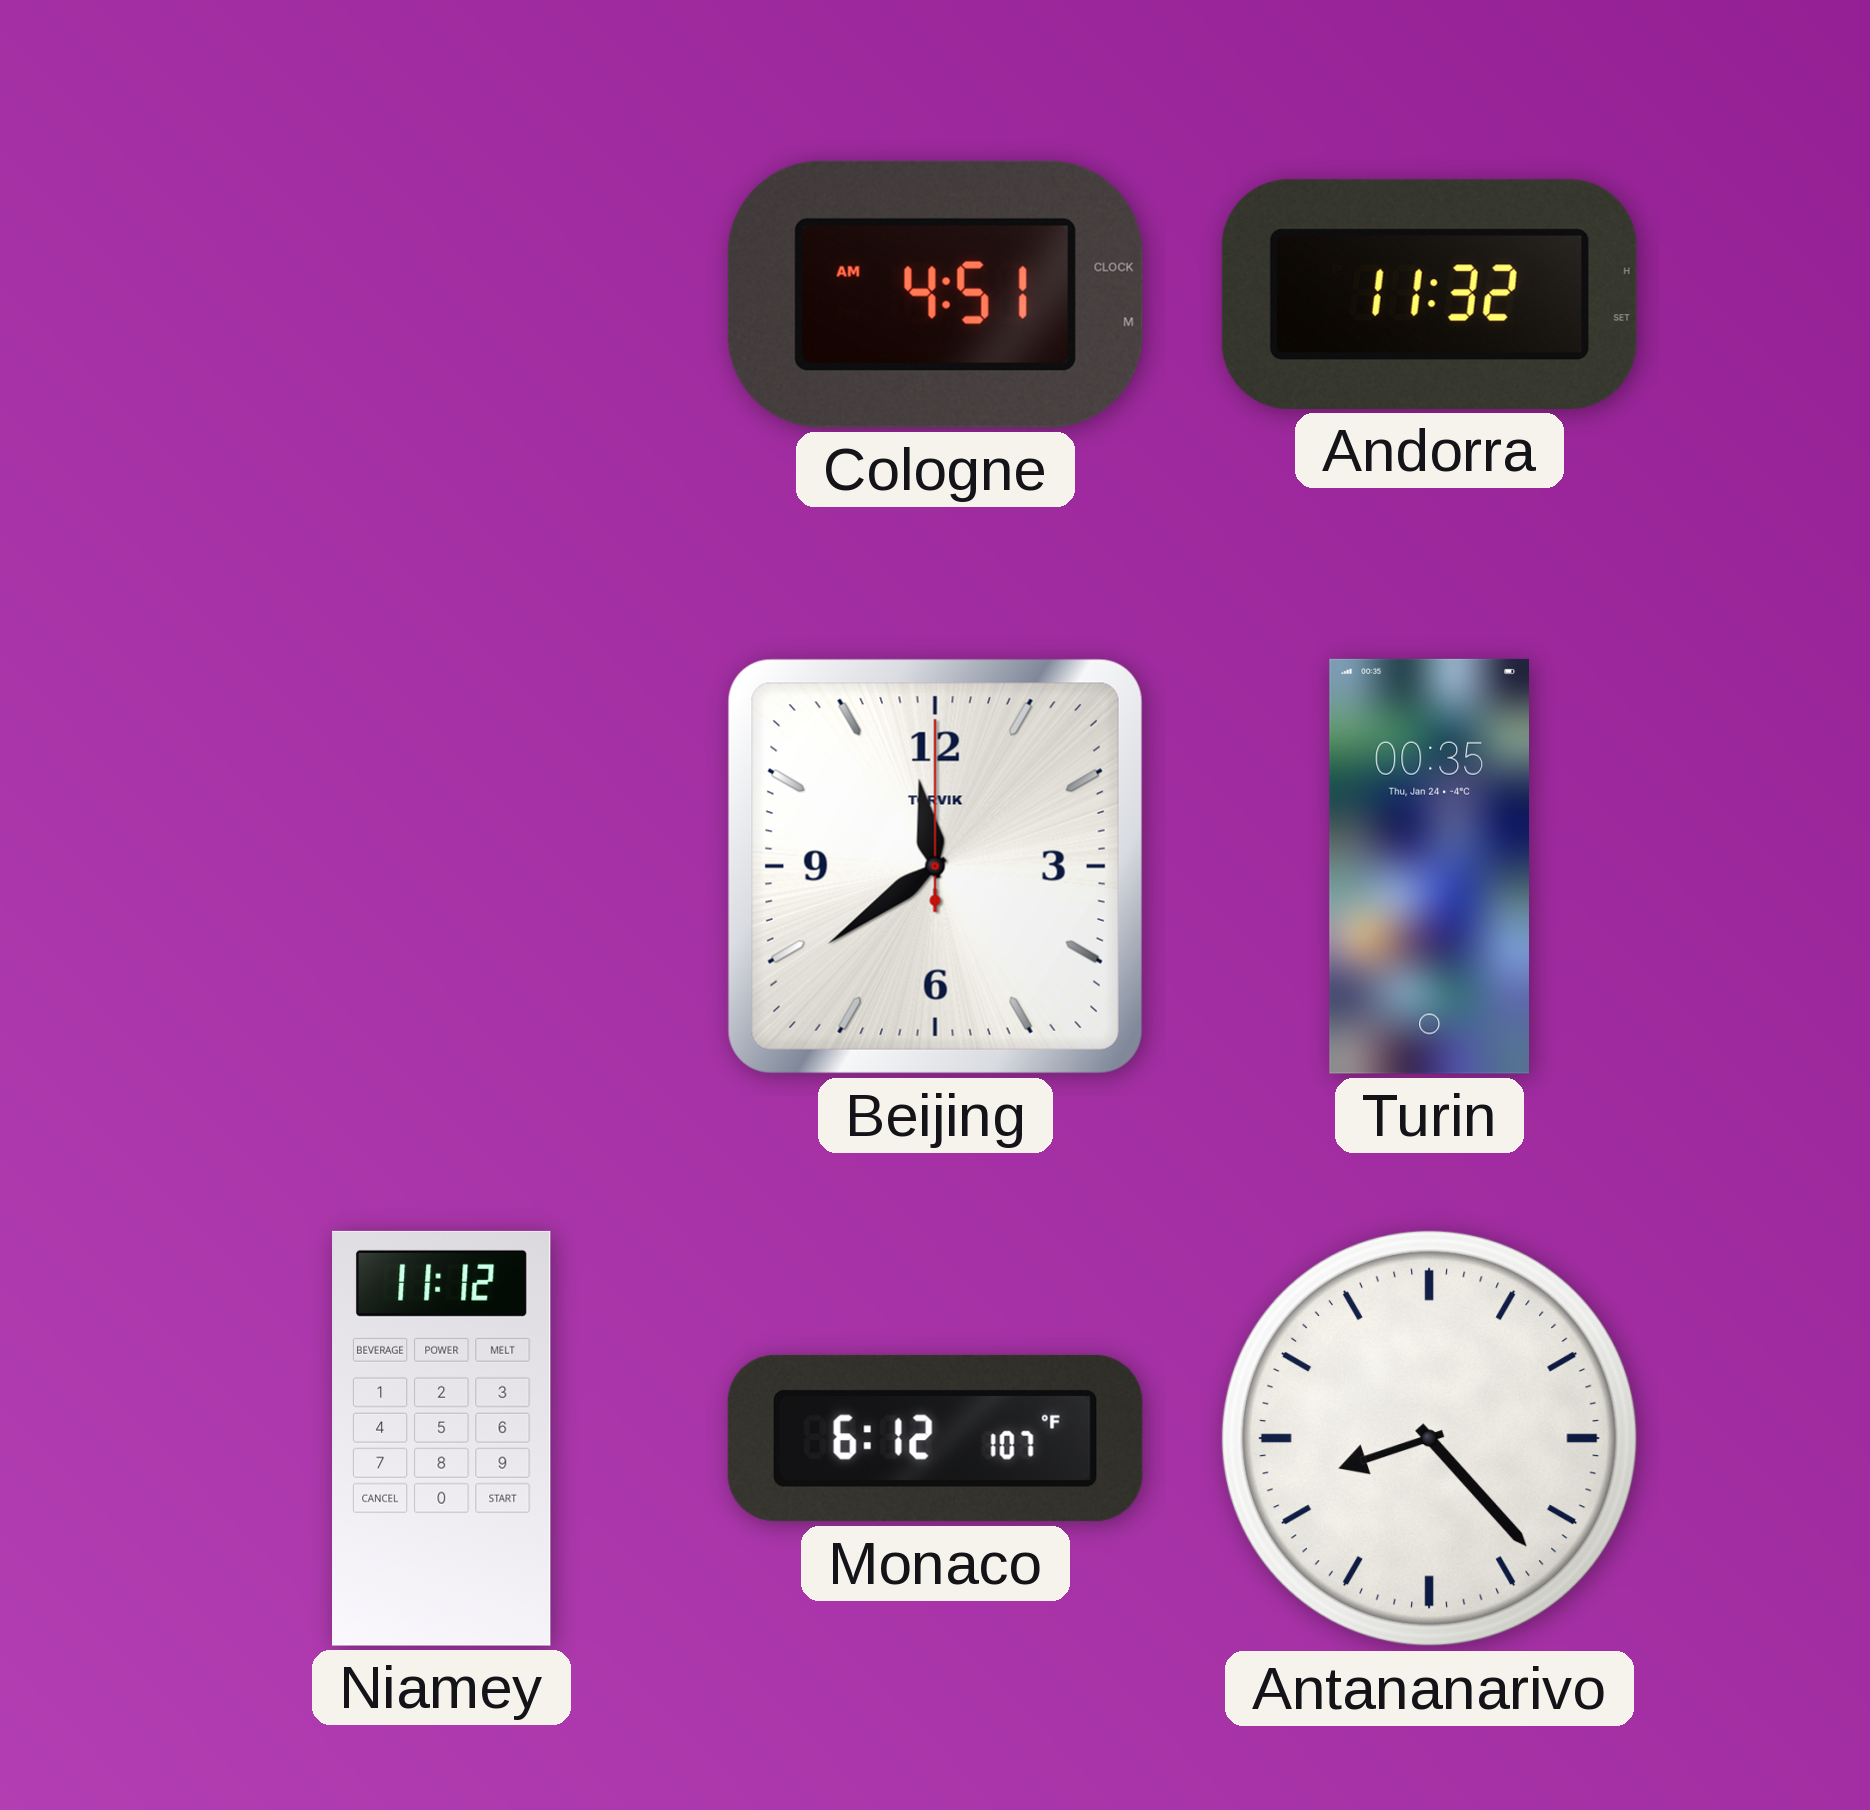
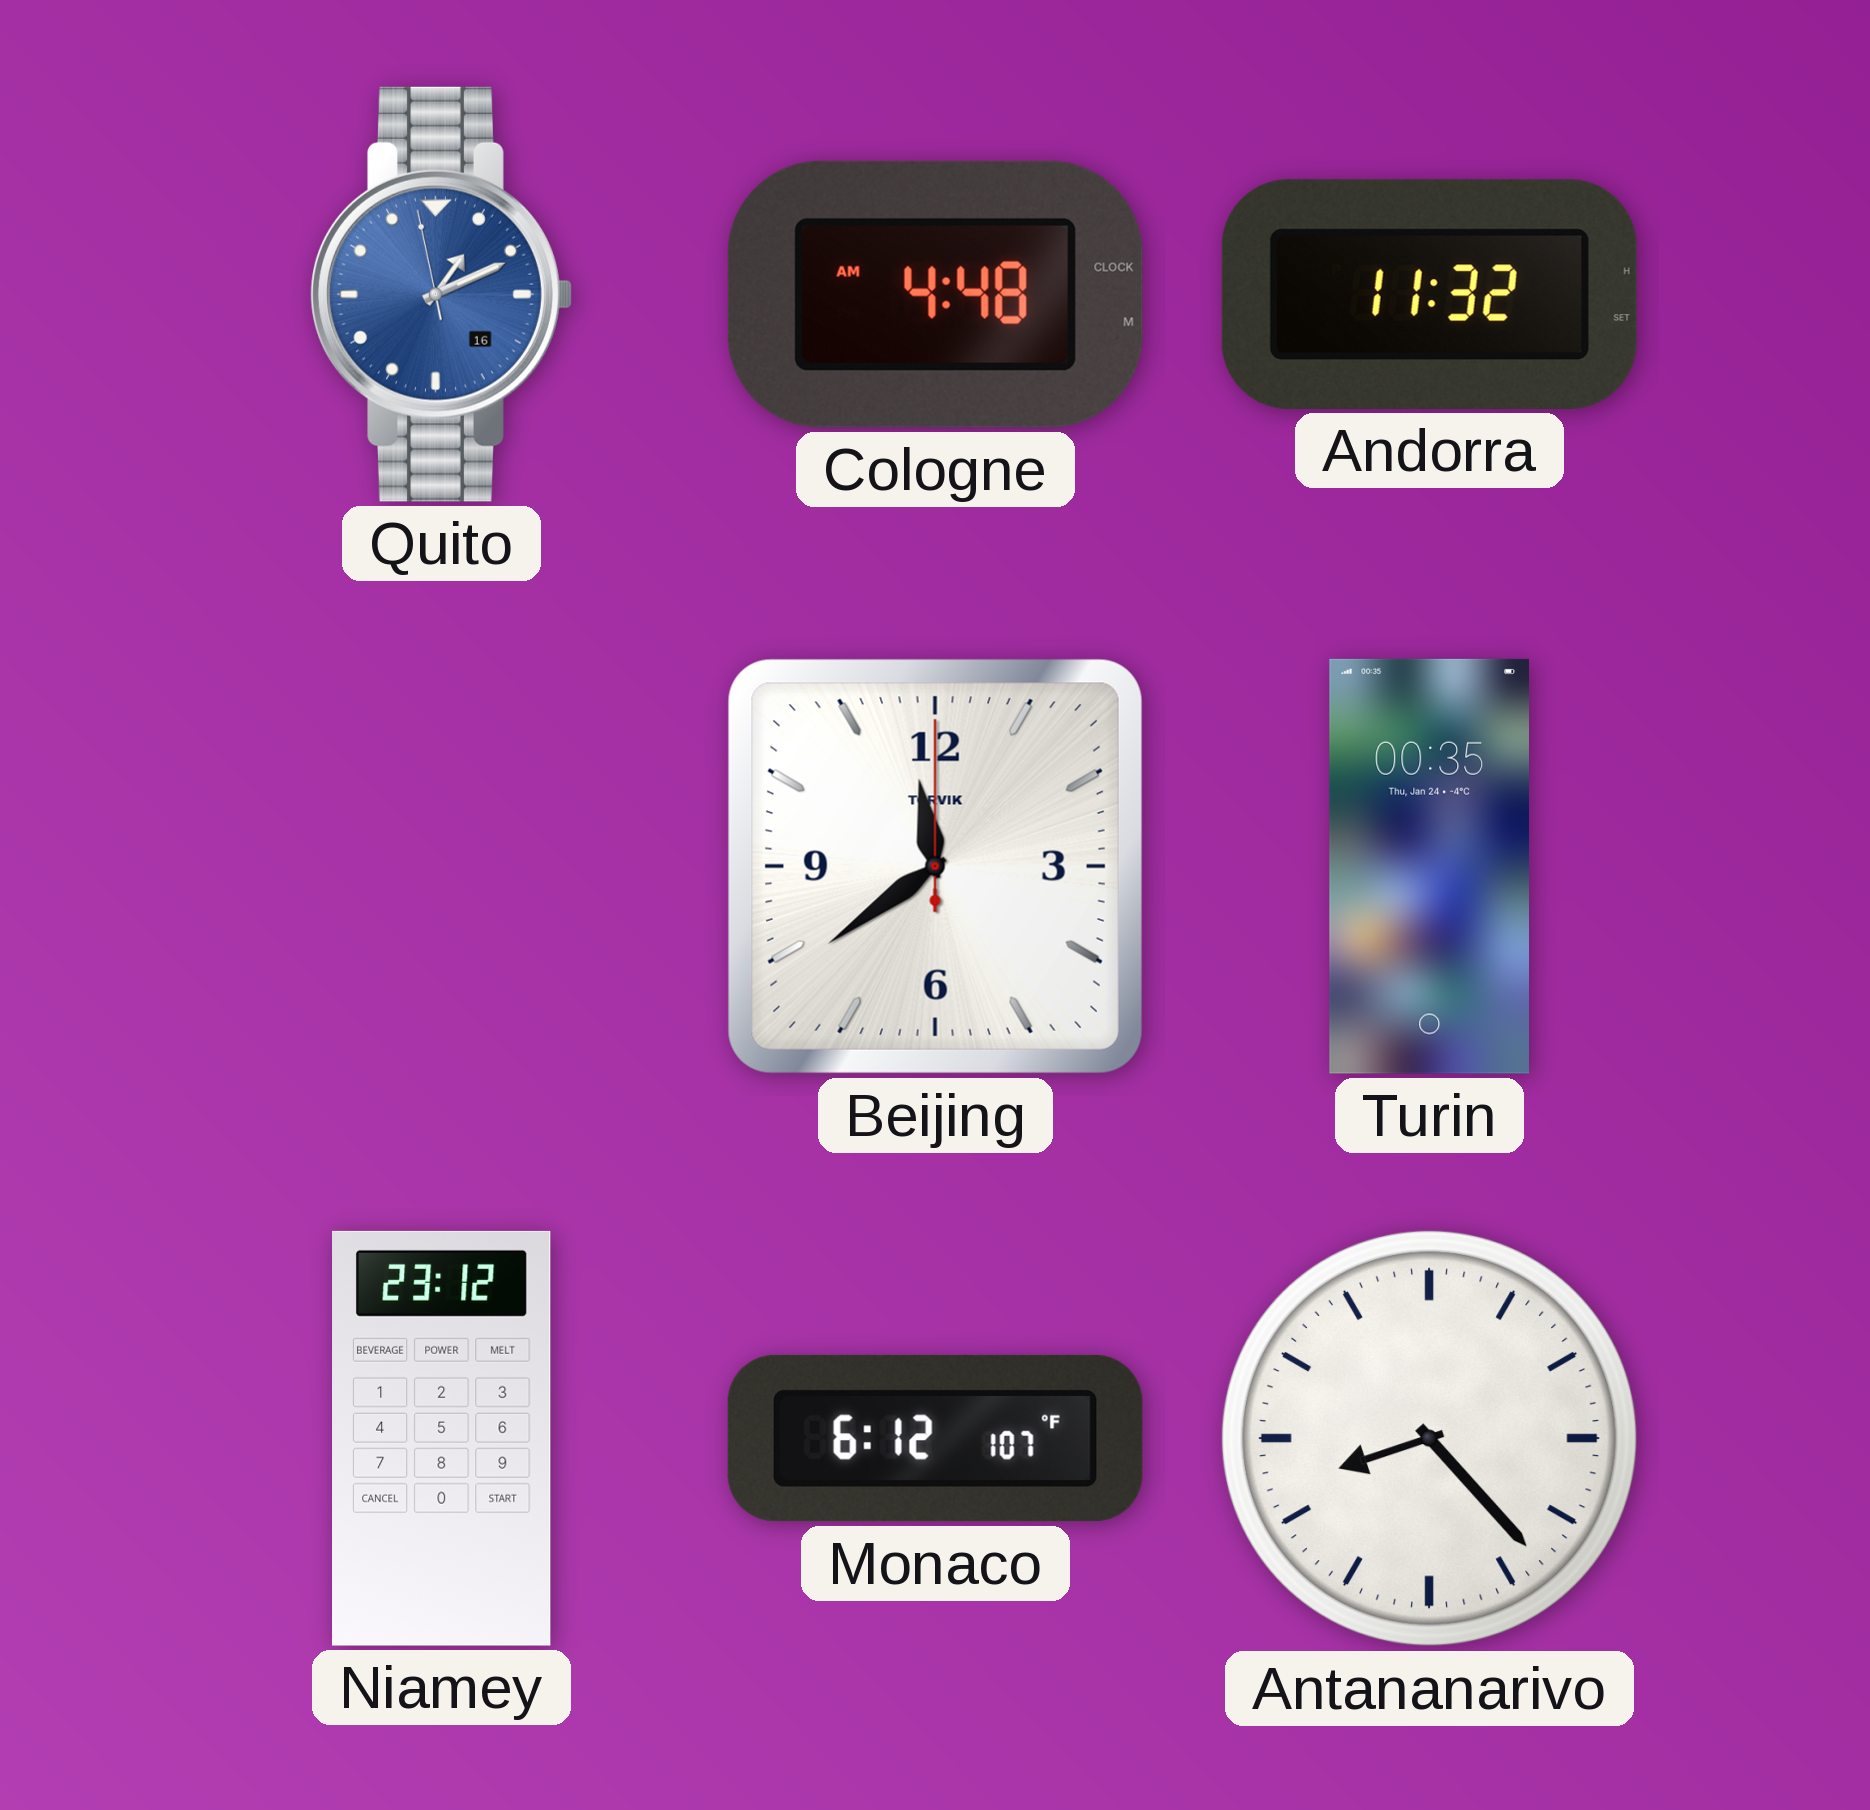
Quito: none -> 1:10 (441, 294)
Cologne: 4:51 -> 4:48 (935, 294)
Niamey: 11:12 -> 23:12 (442, 1438)
